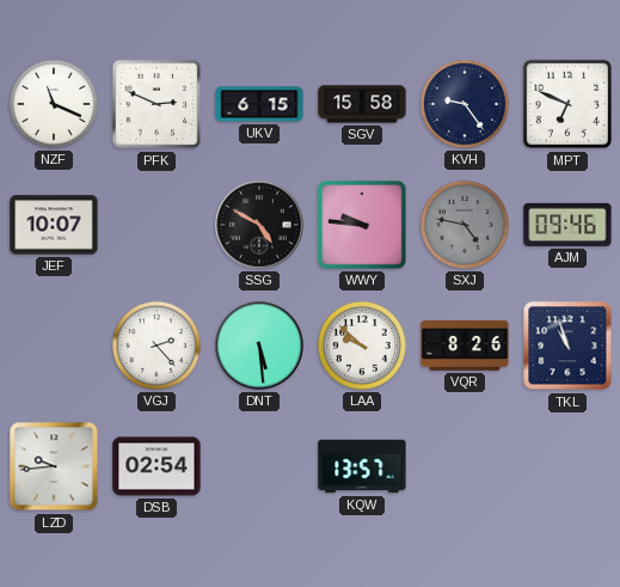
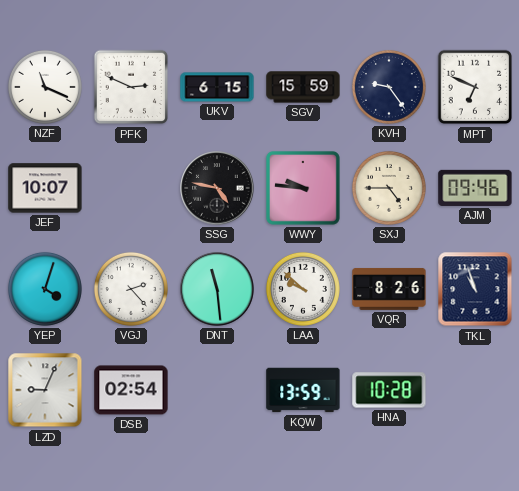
SGV: 15:58 -> 15:59 (303, 87)
SSG: 4:50 -> 4:47 (217, 188)
SXJ: 4:47 -> 4:45 (389, 188)
SXJ dial: grey -> cream (389, 188)
YEP: none -> 4:03 (45, 289)
DNT: 5:29 -> 11:29 (217, 289)
LZD: 9:44 -> 9:04 (45, 390)
KQW: 13:57 -> 13:59 (303, 390)
HNA: none -> 10:28 (389, 390)
